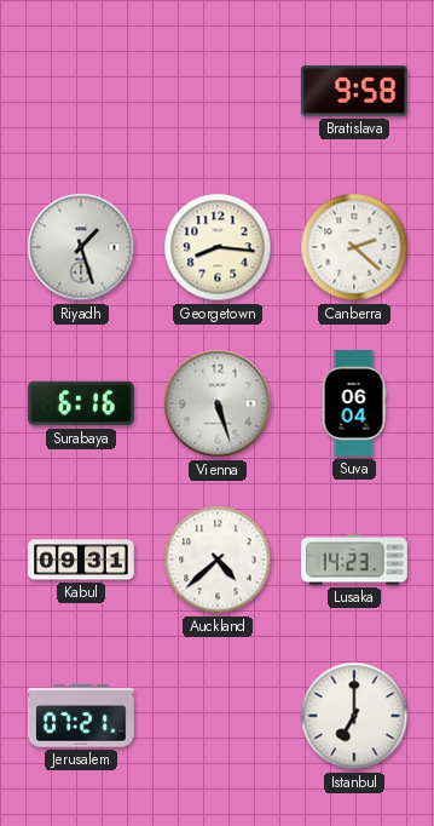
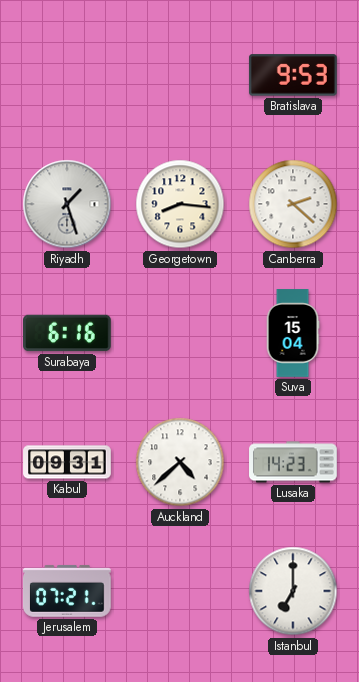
Bratislava: 9:58 -> 9:53 (293, 75)
Vienna: 5:27 -> none (218, 403)
Suva: 06:04 -> 15:04 (293, 333)
